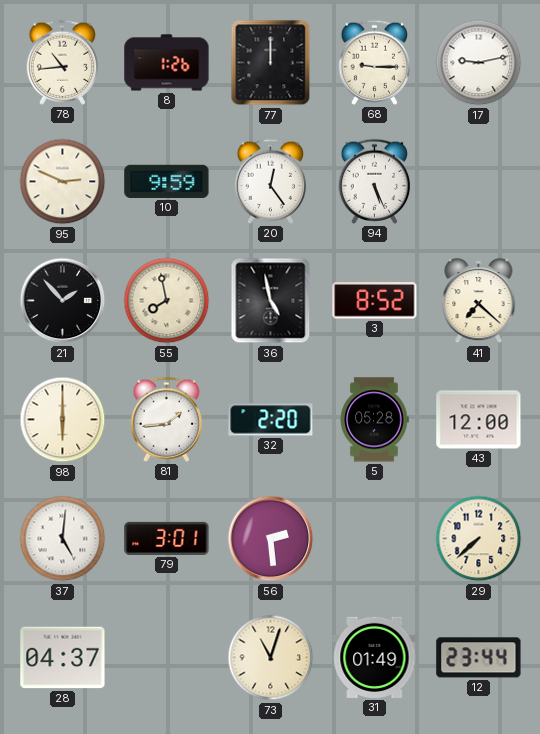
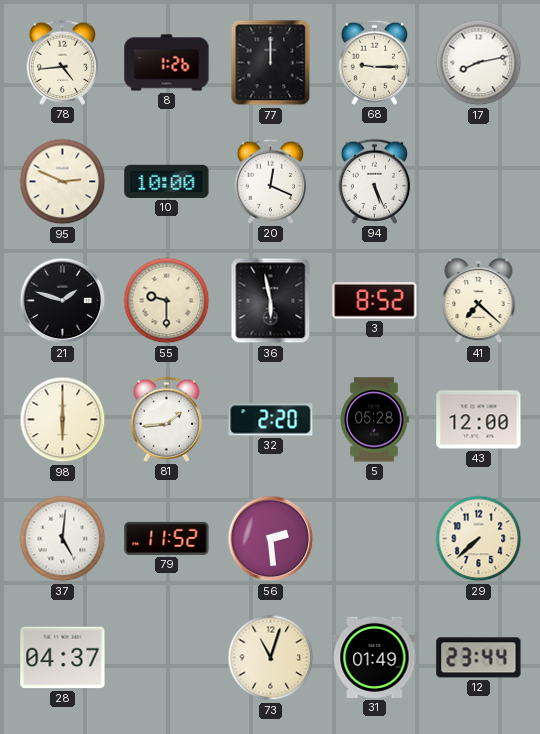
78: 10:44 -> 4:44 (63, 62)
17: 9:13 -> 8:13 (479, 63)
10: 9:59 -> 10:00 (167, 181)
20: 12:24 -> 12:19 (271, 181)
21: 1:53 -> 1:48 (63, 301)
55: 7:58 -> 9:30 (167, 301)
36: 4:58 -> 5:58 (271, 301)
79: 3:01 -> 11:52 (167, 538)
